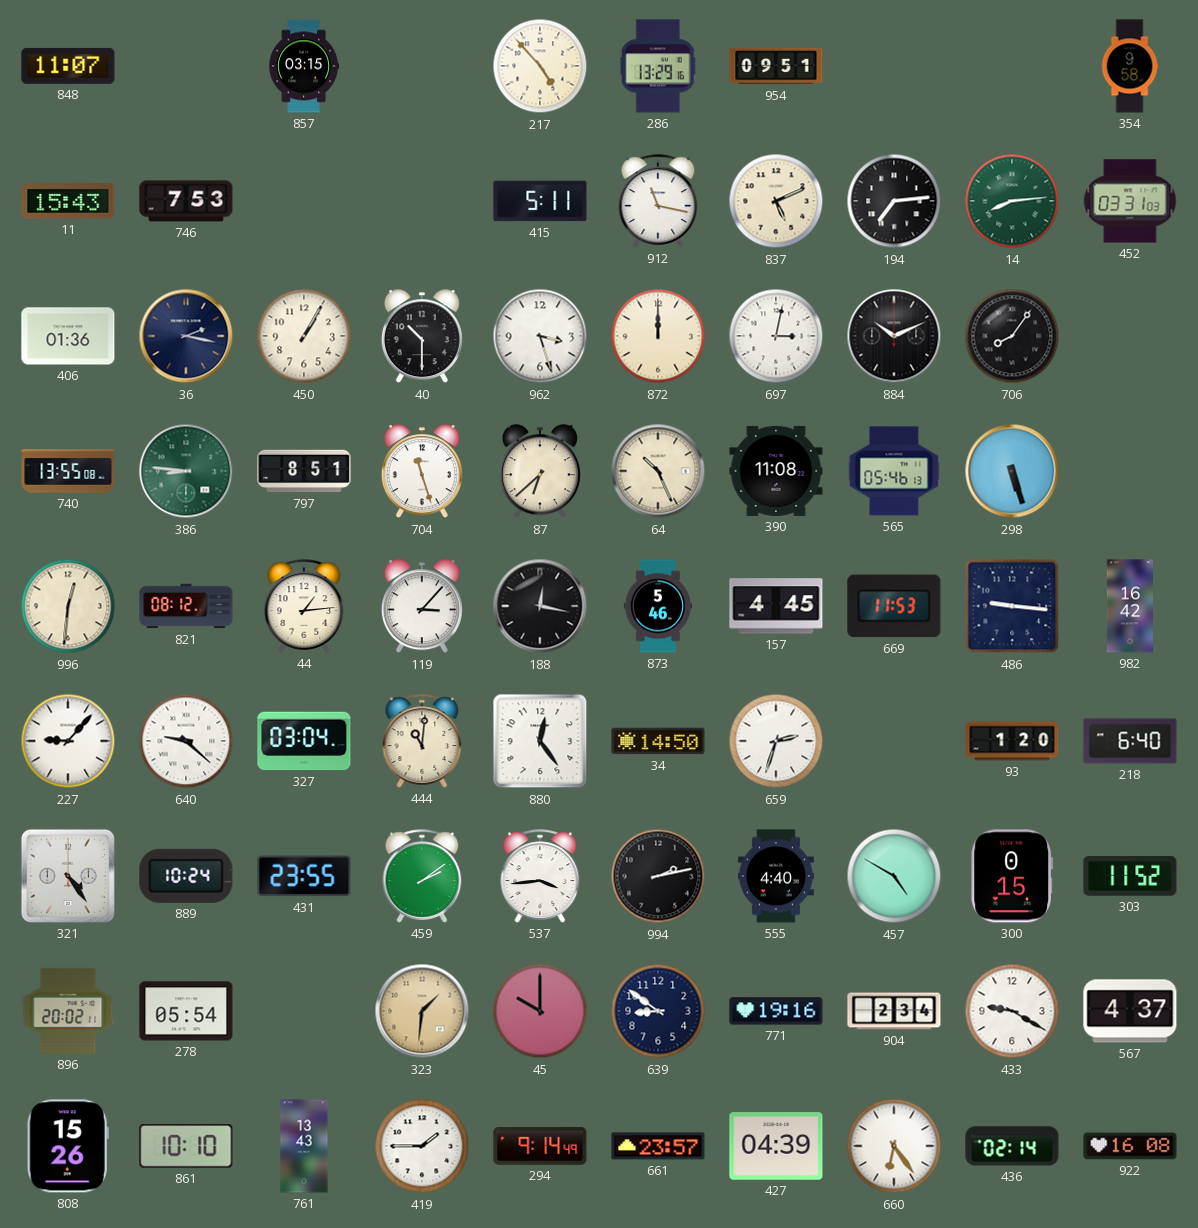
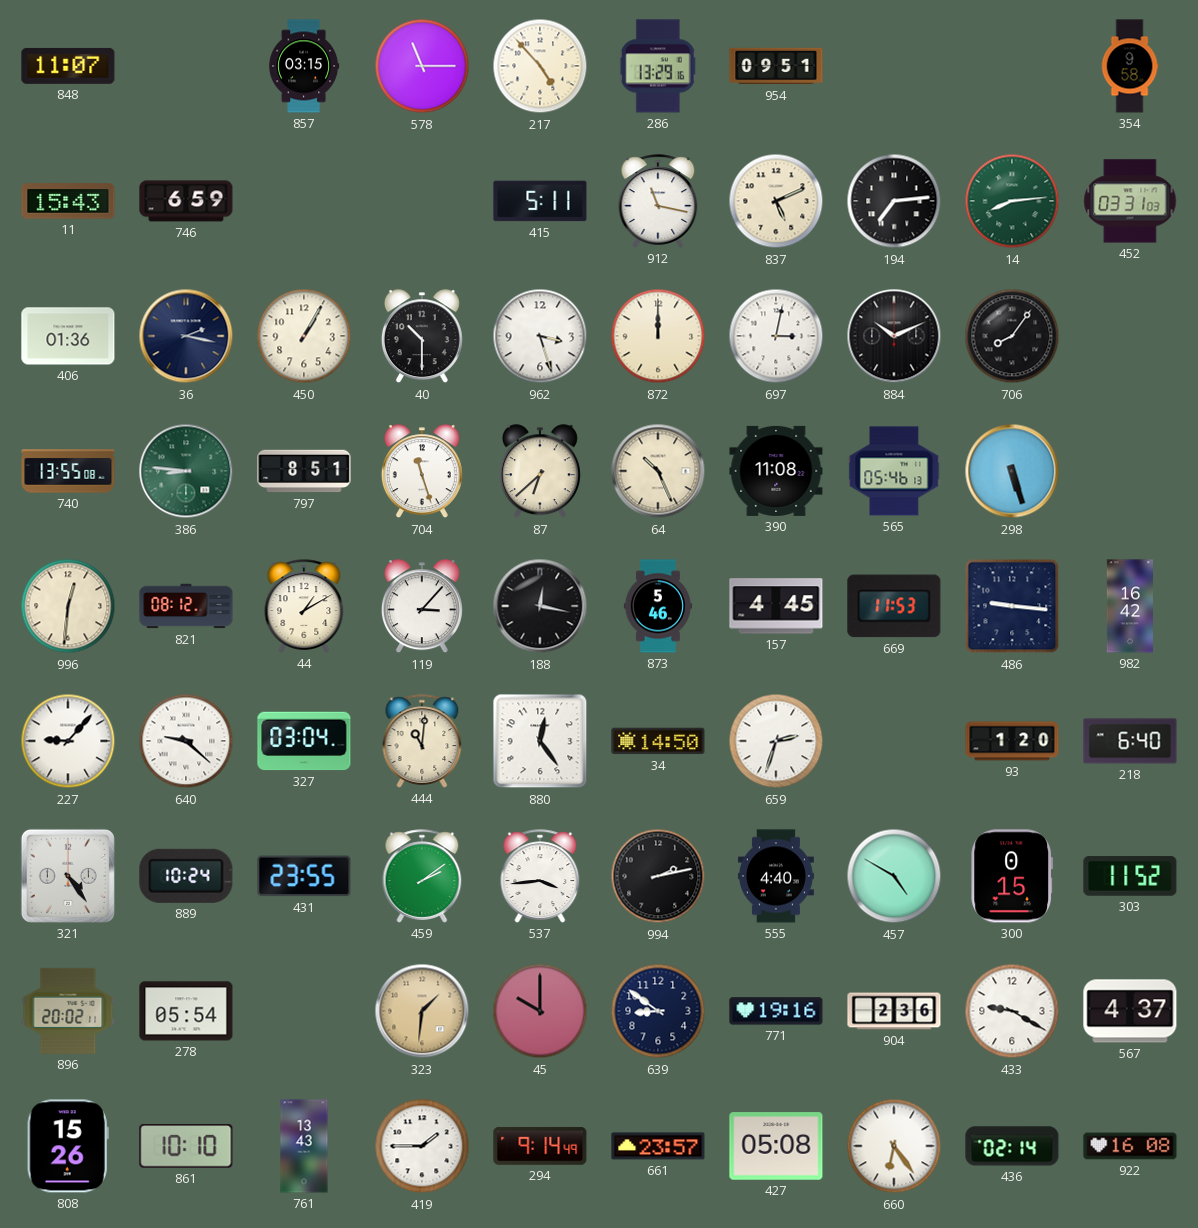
578: none -> 11:15 (422, 66)
746: 7:53 -> 6:59 (186, 201)
44: 1:14 -> 1:10 (304, 606)
904: 2:34 -> 2:36 (894, 1011)
427: 04:39 -> 05:08 (776, 1146)
